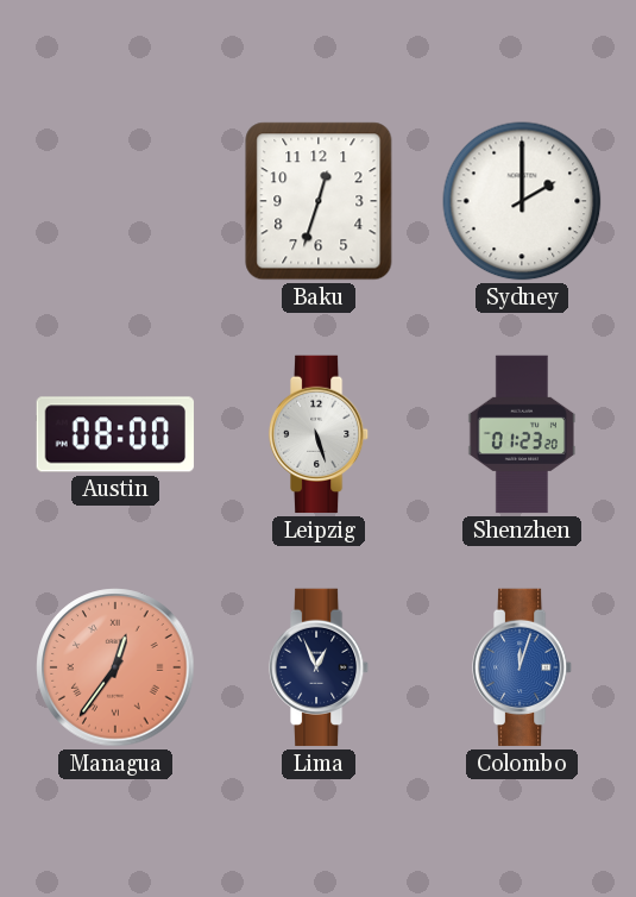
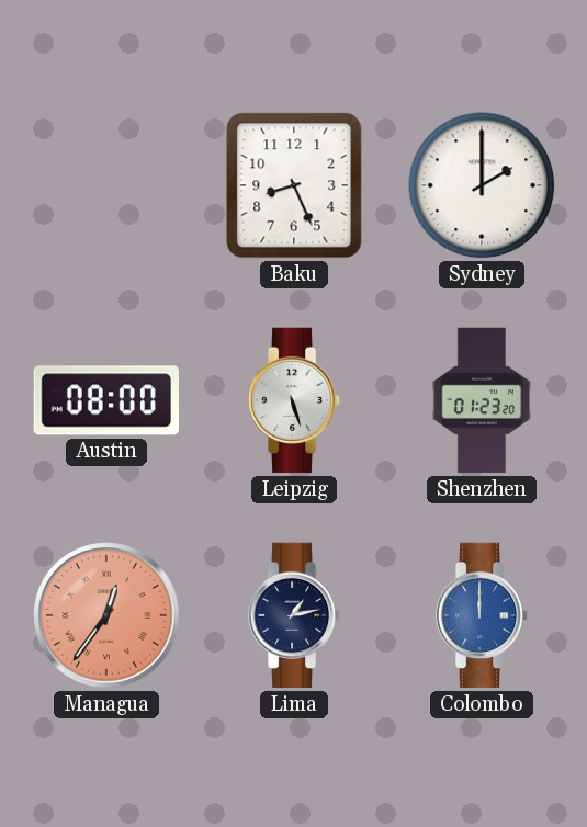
Baku: 12:33 -> 8:26 (294, 185)
Lima: 12:56 -> 1:13 (294, 615)
Colombo: 12:03 -> 12:00 (482, 615)
